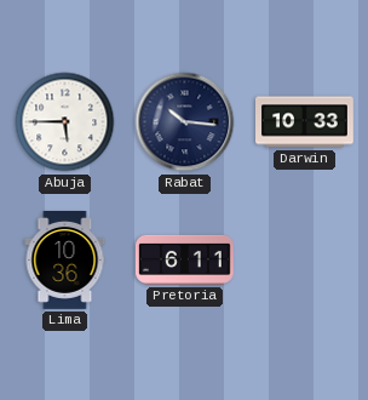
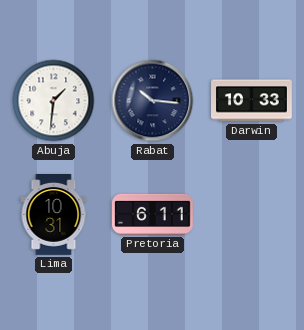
Abuja: 5:45 -> 1:31 (54, 101)
Lima: 10:36 -> 10:31 (54, 215)
